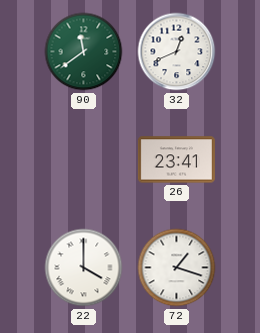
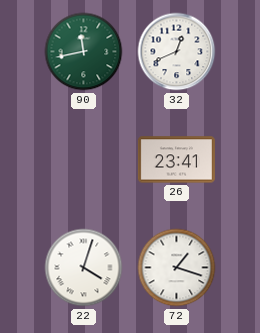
90: 11:39 -> 11:43 (84, 52)
22: 4:00 -> 4:03 (84, 268)
